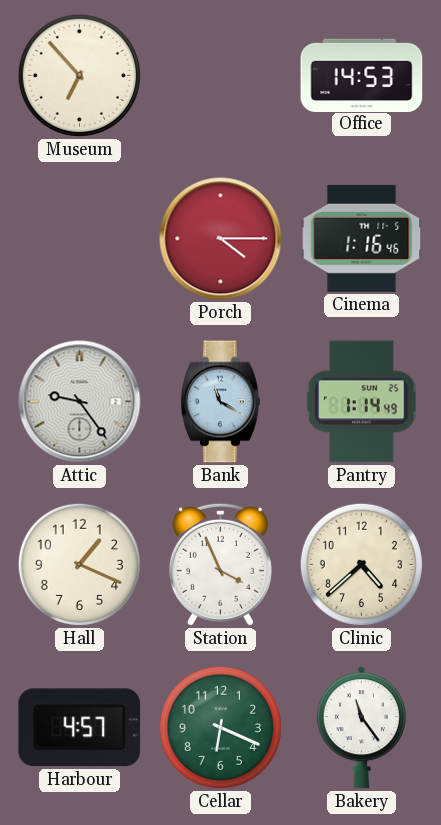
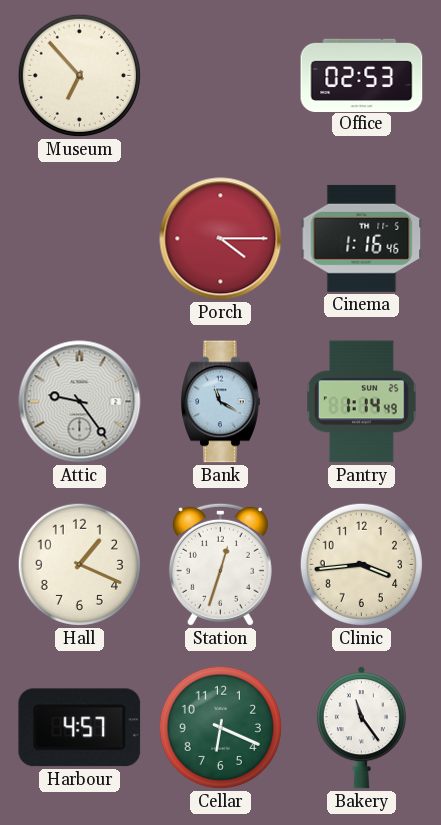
Office: 14:53 -> 02:53 (362, 75)
Station: 3:56 -> 12:33 (220, 564)
Clinic: 4:38 -> 3:44 (361, 564)
